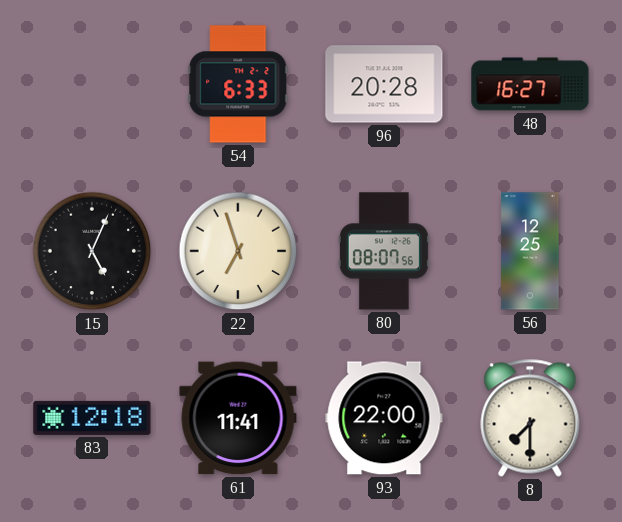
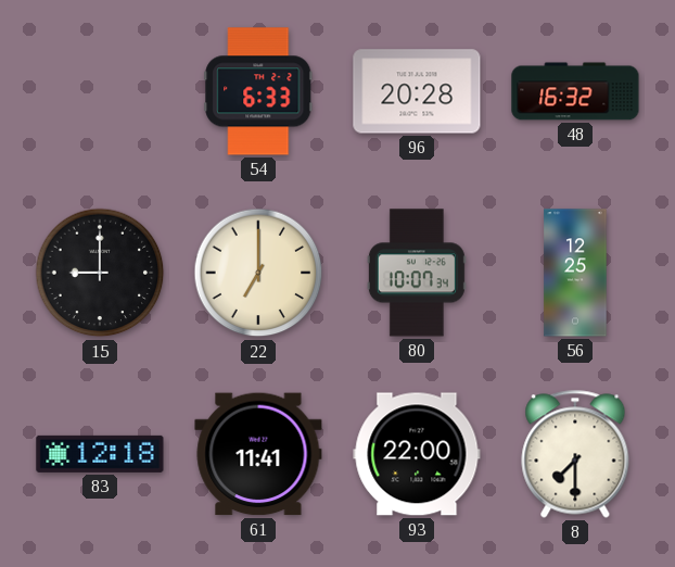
48: 16:27 -> 16:32 (575, 91)
15: 5:04 -> 9:00 (100, 273)
22: 6:57 -> 7:00 (258, 273)
80: 08:07 -> 10:07 (417, 273)
